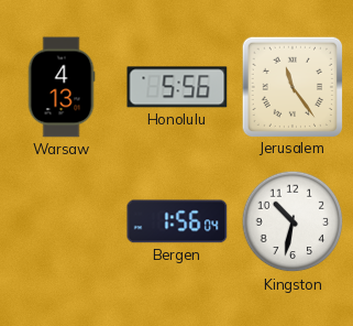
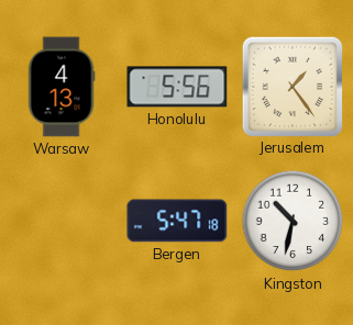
Jerusalem: 11:24 -> 1:24 (291, 86)
Bergen: 1:56 -> 5:47 (177, 221)
